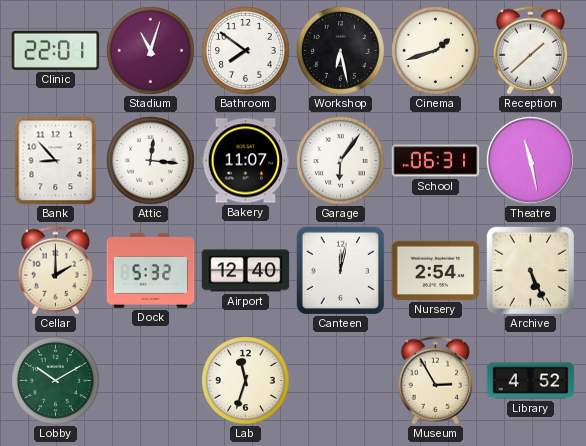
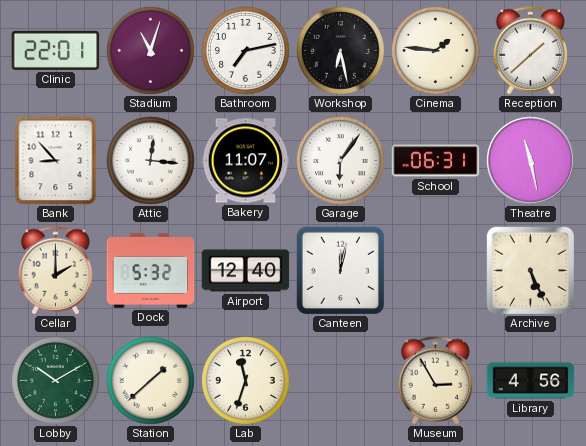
Bathroom: 7:51 -> 7:13 (246, 51)
Cinema: 1:42 -> 1:46 (436, 51)
Nursery: 2:54 -> none (436, 270)
Station: none -> 1:38 (151, 381)
Library: 4:52 -> 4:56 (531, 381)
